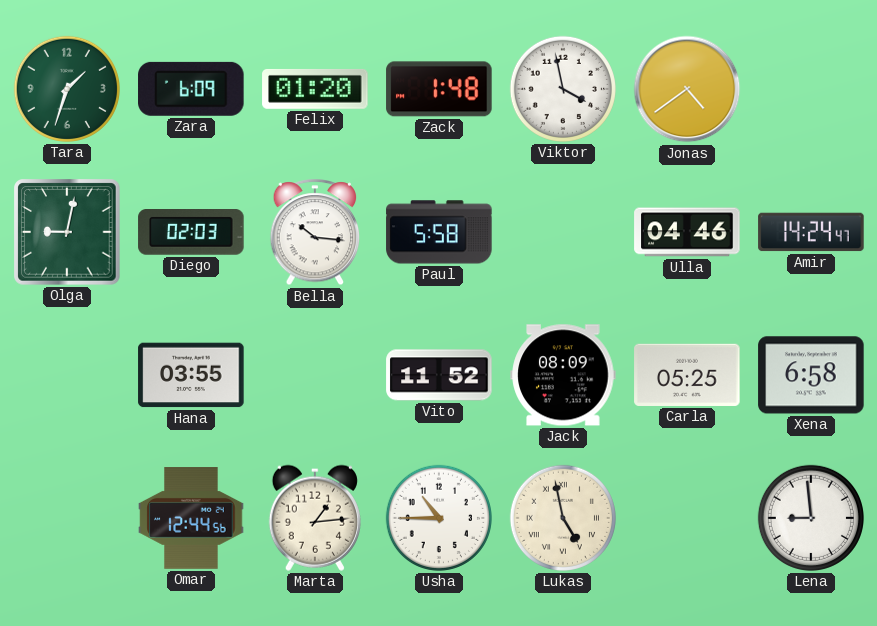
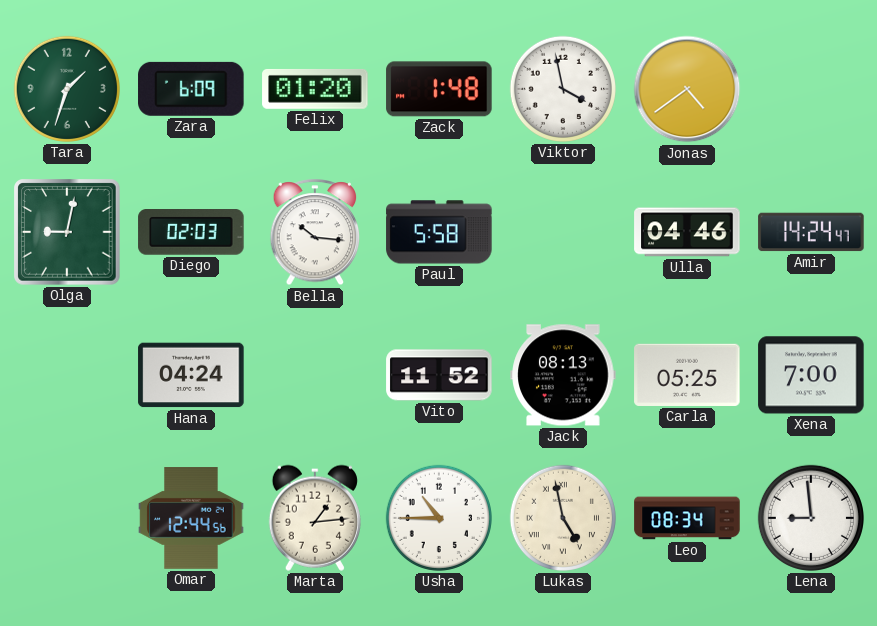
Hana: 03:55 -> 04:24 (191, 375)
Jack: 08:09 -> 08:13 (563, 375)
Xena: 6:58 -> 7:00 (811, 375)
Leo: none -> 08:34 (687, 518)
